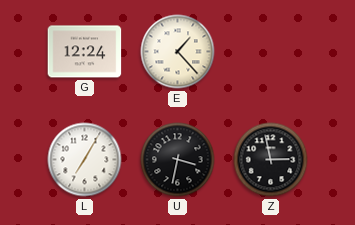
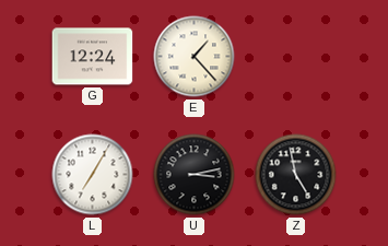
U: 3:32 -> 3:13 (195, 175)
Z: 2:58 -> 4:58 (296, 175)
